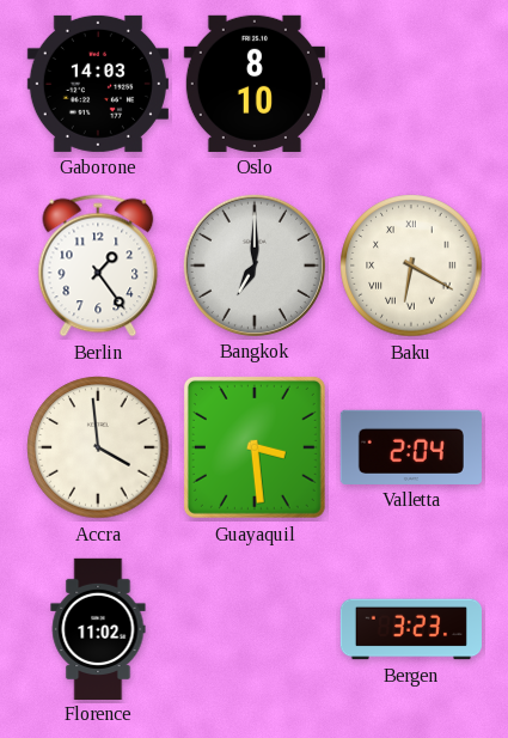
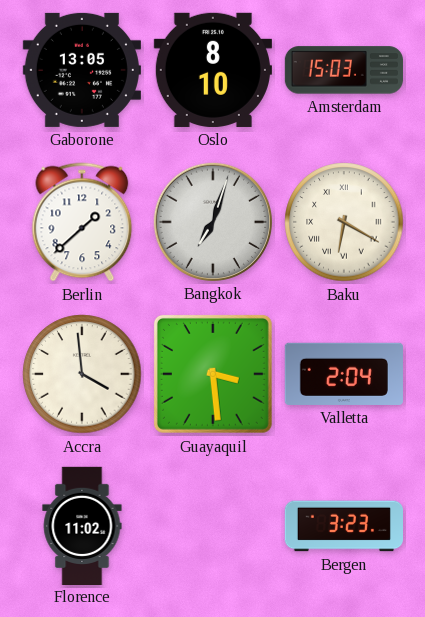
Gaborone: 14:03 -> 13:05 (82, 70)
Amsterdam: none -> 15:03 (344, 70)
Berlin: 1:24 -> 1:38 (82, 222)
Bangkok: 7:00 -> 7:03 (213, 222)
